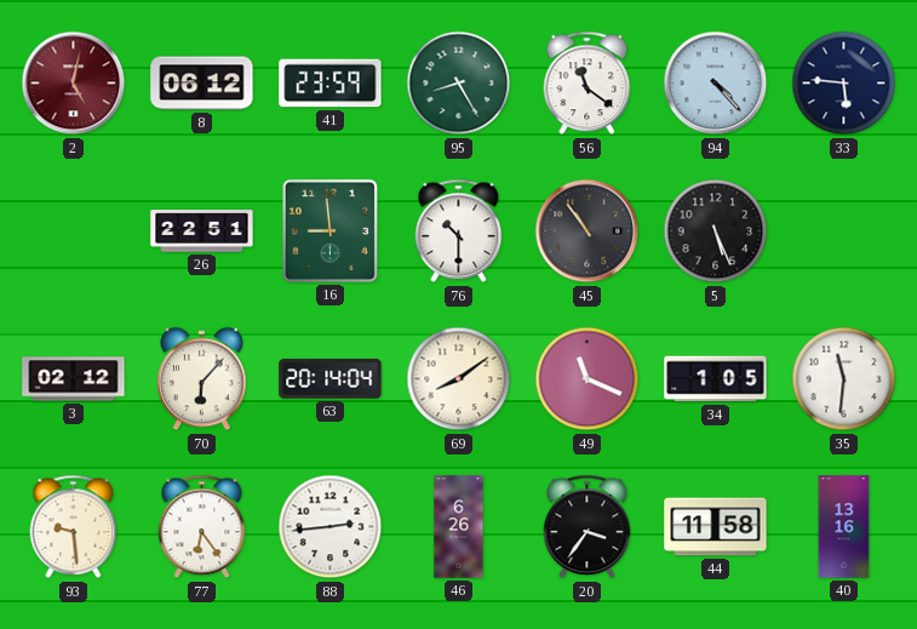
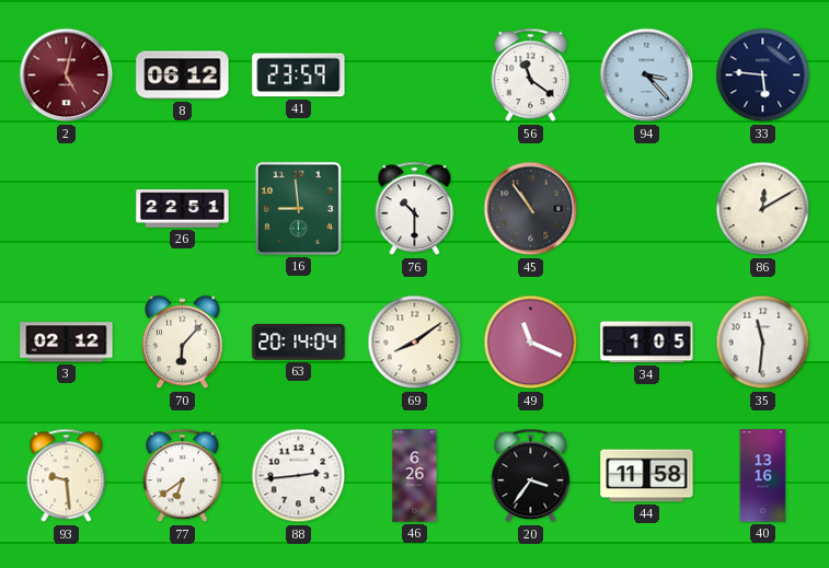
95: 8:25 -> none (459, 84)
94: 4:23 -> 3:23 (647, 76)
5: 5:26 -> none (716, 231)
86: none -> 12:10 (763, 209)
77: 6:24 -> 6:39 (183, 476)
